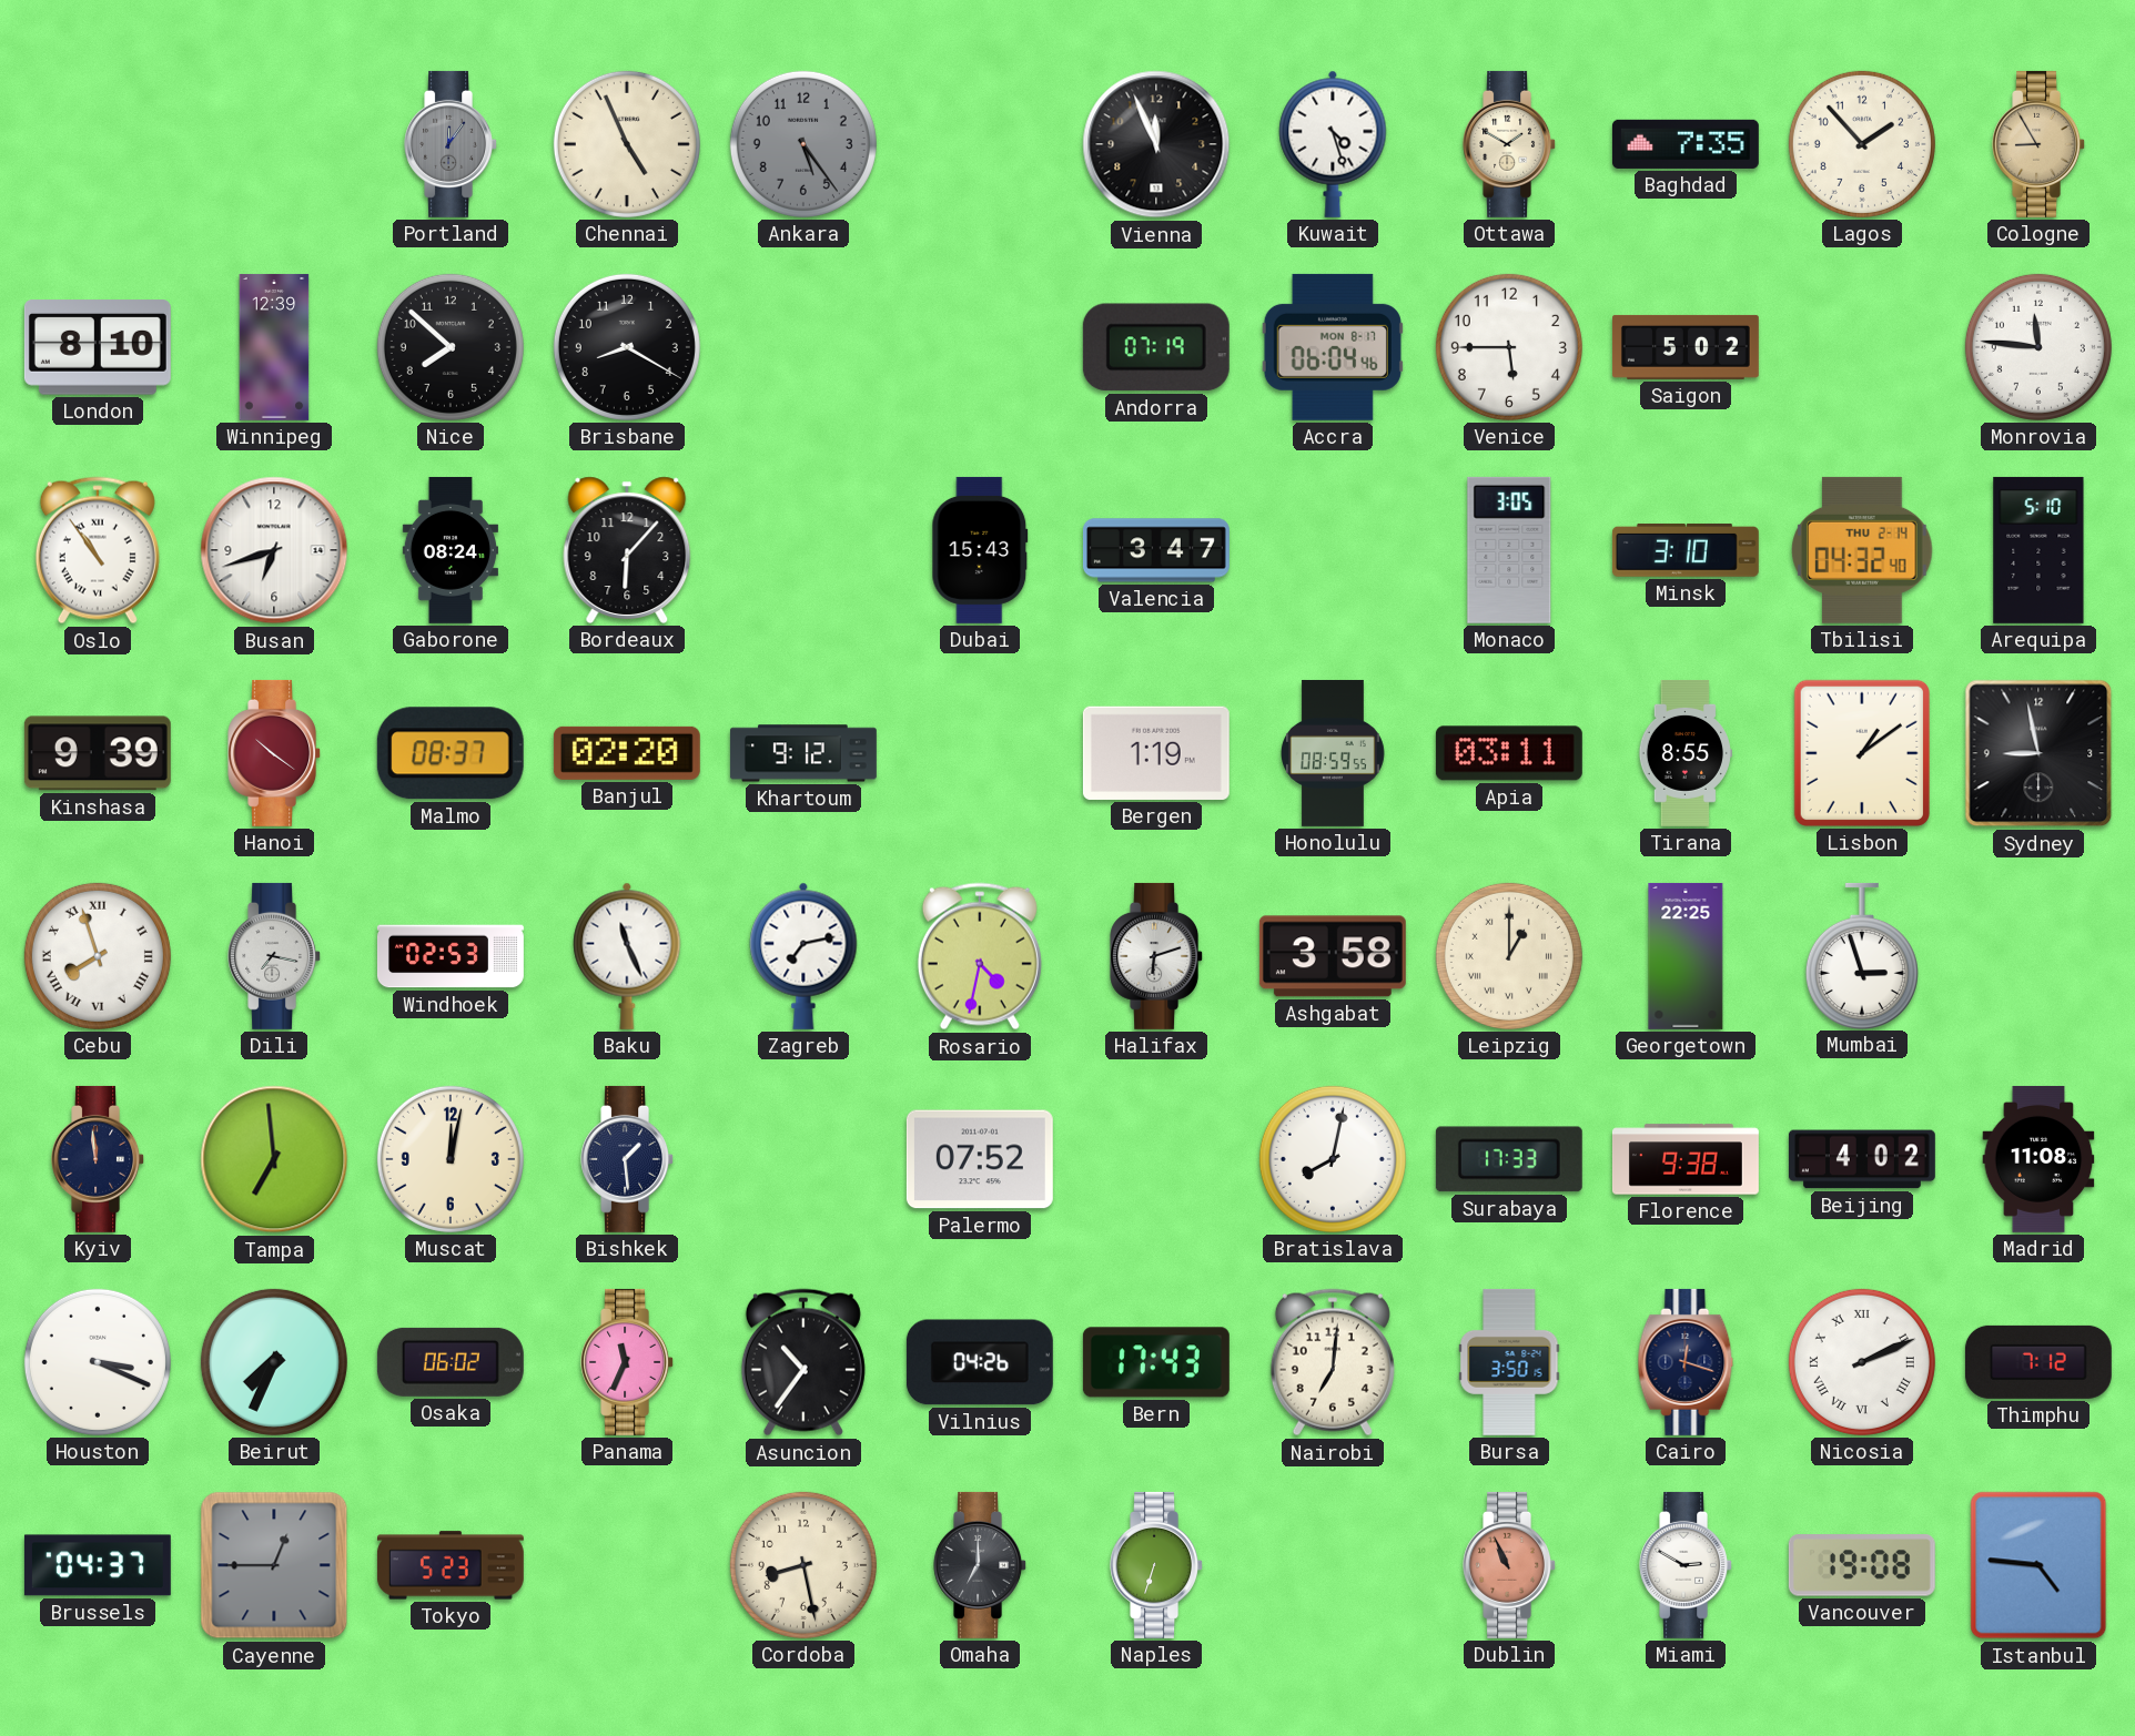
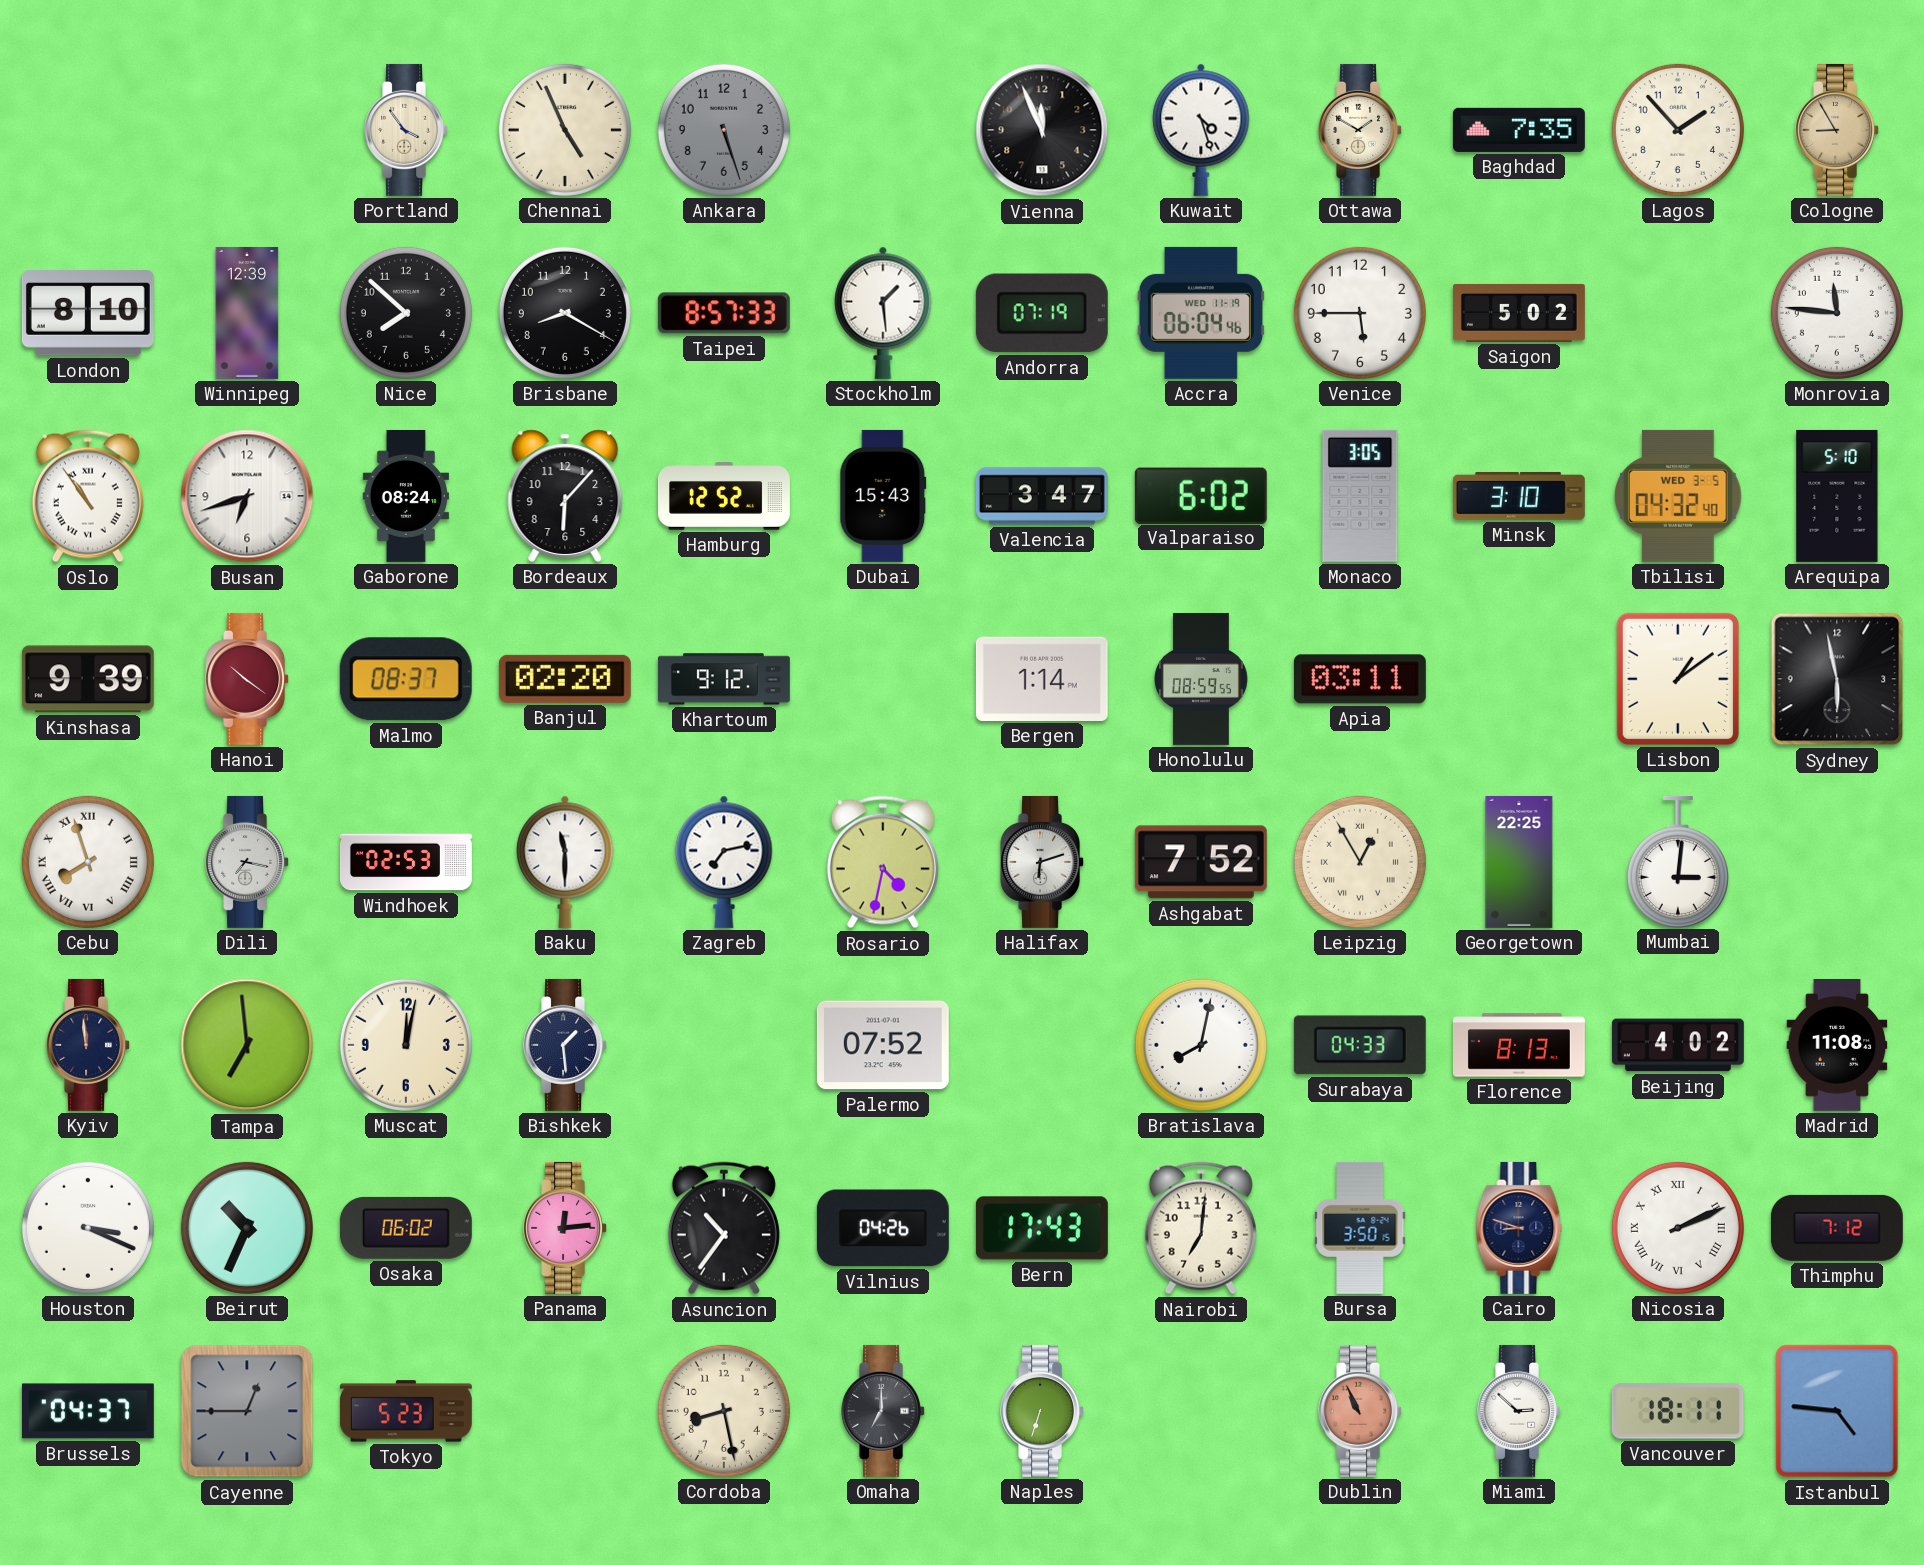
Portland: 12:06 -> 3:54 (407, 130)
Portland dial: grey -> cream (407, 130)
Ankara: 5:24 -> 5:27 (724, 130)
Taipei: none -> 8:57 (724, 313)
Stockholm: none -> 1:29 (883, 313)
Accra date: MON 8-17 -> WED 11-19 (1201, 313)
Hamburg: none -> 12:52 (724, 496)
Valparaiso: none -> 6:02 (1201, 495)
Tbilisi date: THU 2-14 -> WED 3-5 (1678, 496)
Bergen: 1:19 -> 1:14 (1042, 679)
Tirana: 8:55 -> none (1684, 753)
Sydney: 8:58 -> 5:58 (1837, 679)
Baku: 11:26 -> 11:30 (565, 862)
Ashgabat: 3:58 -> 7:52 (1201, 862)
Leipzig: 1:00 -> 12:55 (1360, 862)
Mumbai: 2:57 -> 3:01 (1678, 861)
Surabaya: 17:33 -> 04:33 (1360, 1045)
Florence: 9:38 -> 8:13 (1519, 1045)
Beirut: 7:34 -> 10:34 (247, 1228)
Panama: 11:34 -> 12:14 (566, 1228)
Cairo: 12:18 -> 8:48 (1519, 1228)
Miami: 2:50 -> 2:52 (1520, 1411)
Vancouver: 19:08 -> 18:11 (1678, 1411)
